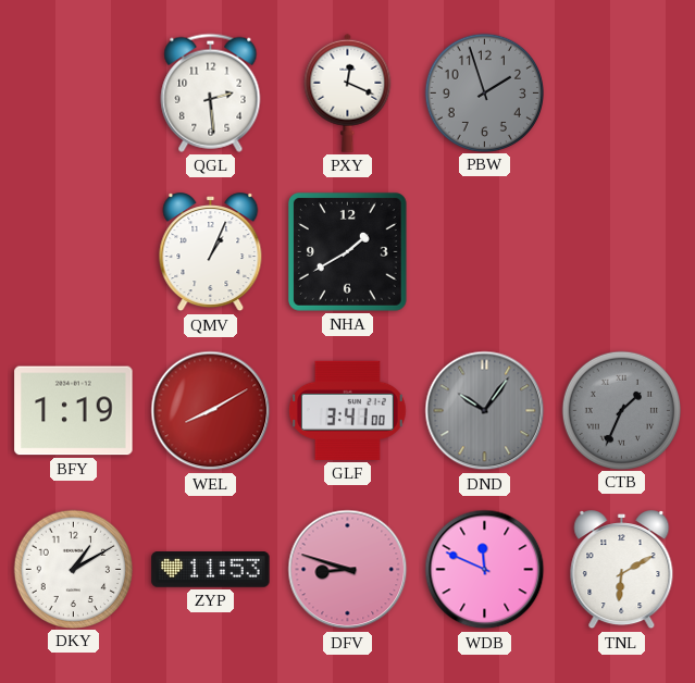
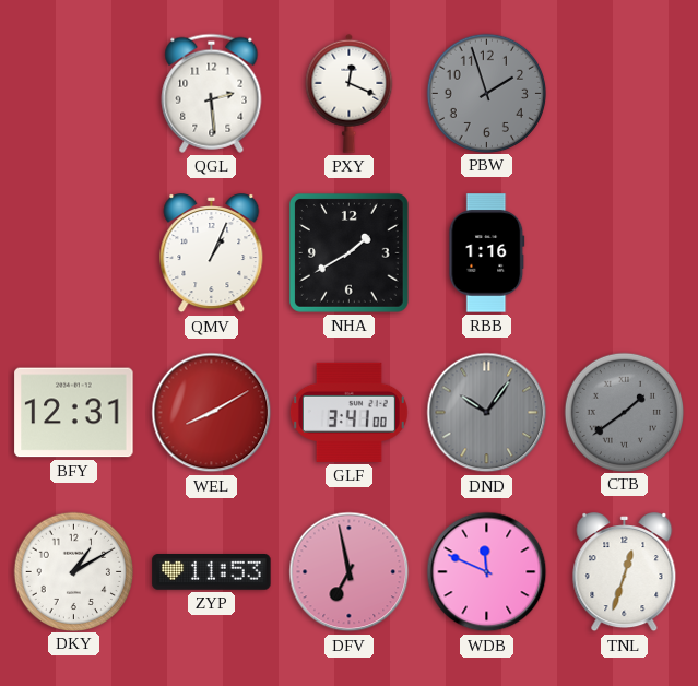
RBB: none -> 1:16 (487, 253)
BFY: 1:19 -> 12:31 (74, 413)
CTB: 1:34 -> 1:39 (624, 412)
DFV: 8:48 -> 6:58 (350, 572)
TNL: 6:10 -> 12:33 (625, 572)
